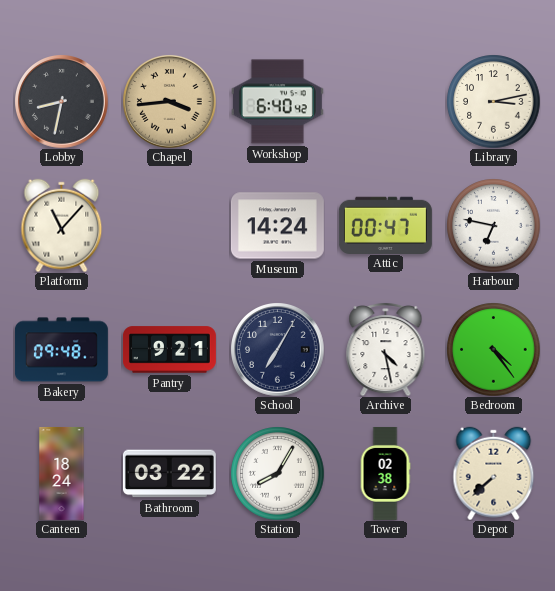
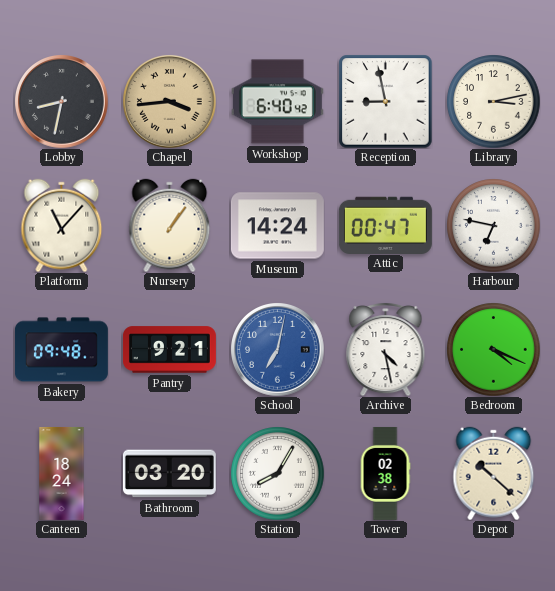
Reception: none -> 8:58 (385, 101)
Nursery: none -> 1:06 (170, 225)
School: 7:05 -> 7:02 (278, 350)
School dial: navy -> blue (278, 350)
Bedroom: 4:24 -> 4:19 (493, 349)
Bathroom: 03:22 -> 03:20 (169, 474)
Depot: 7:38 -> 10:22 (494, 473)
